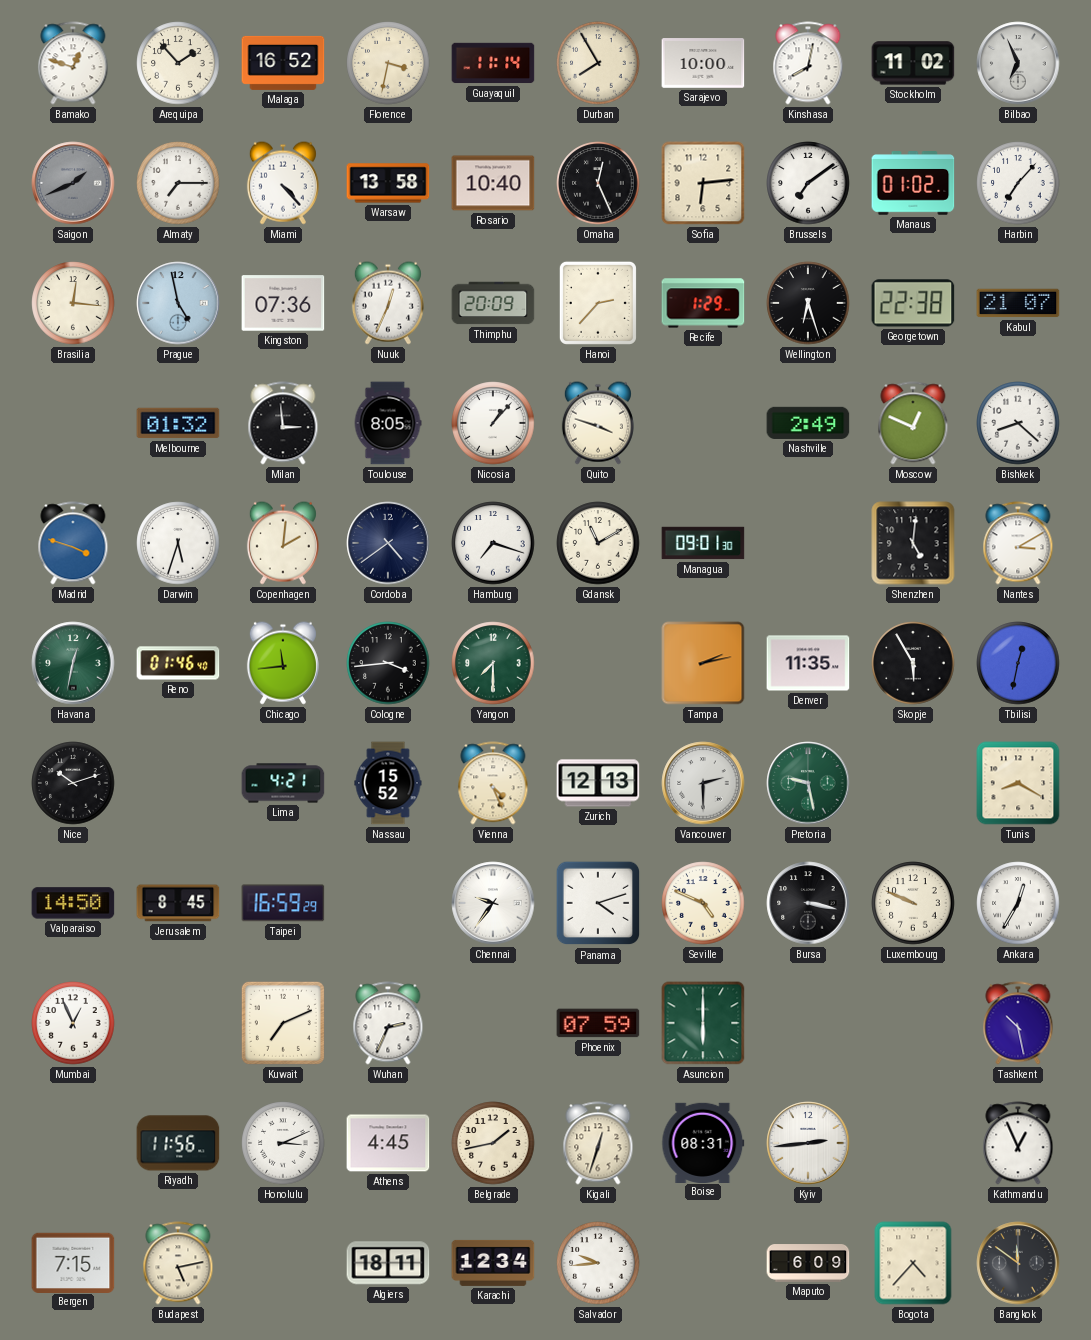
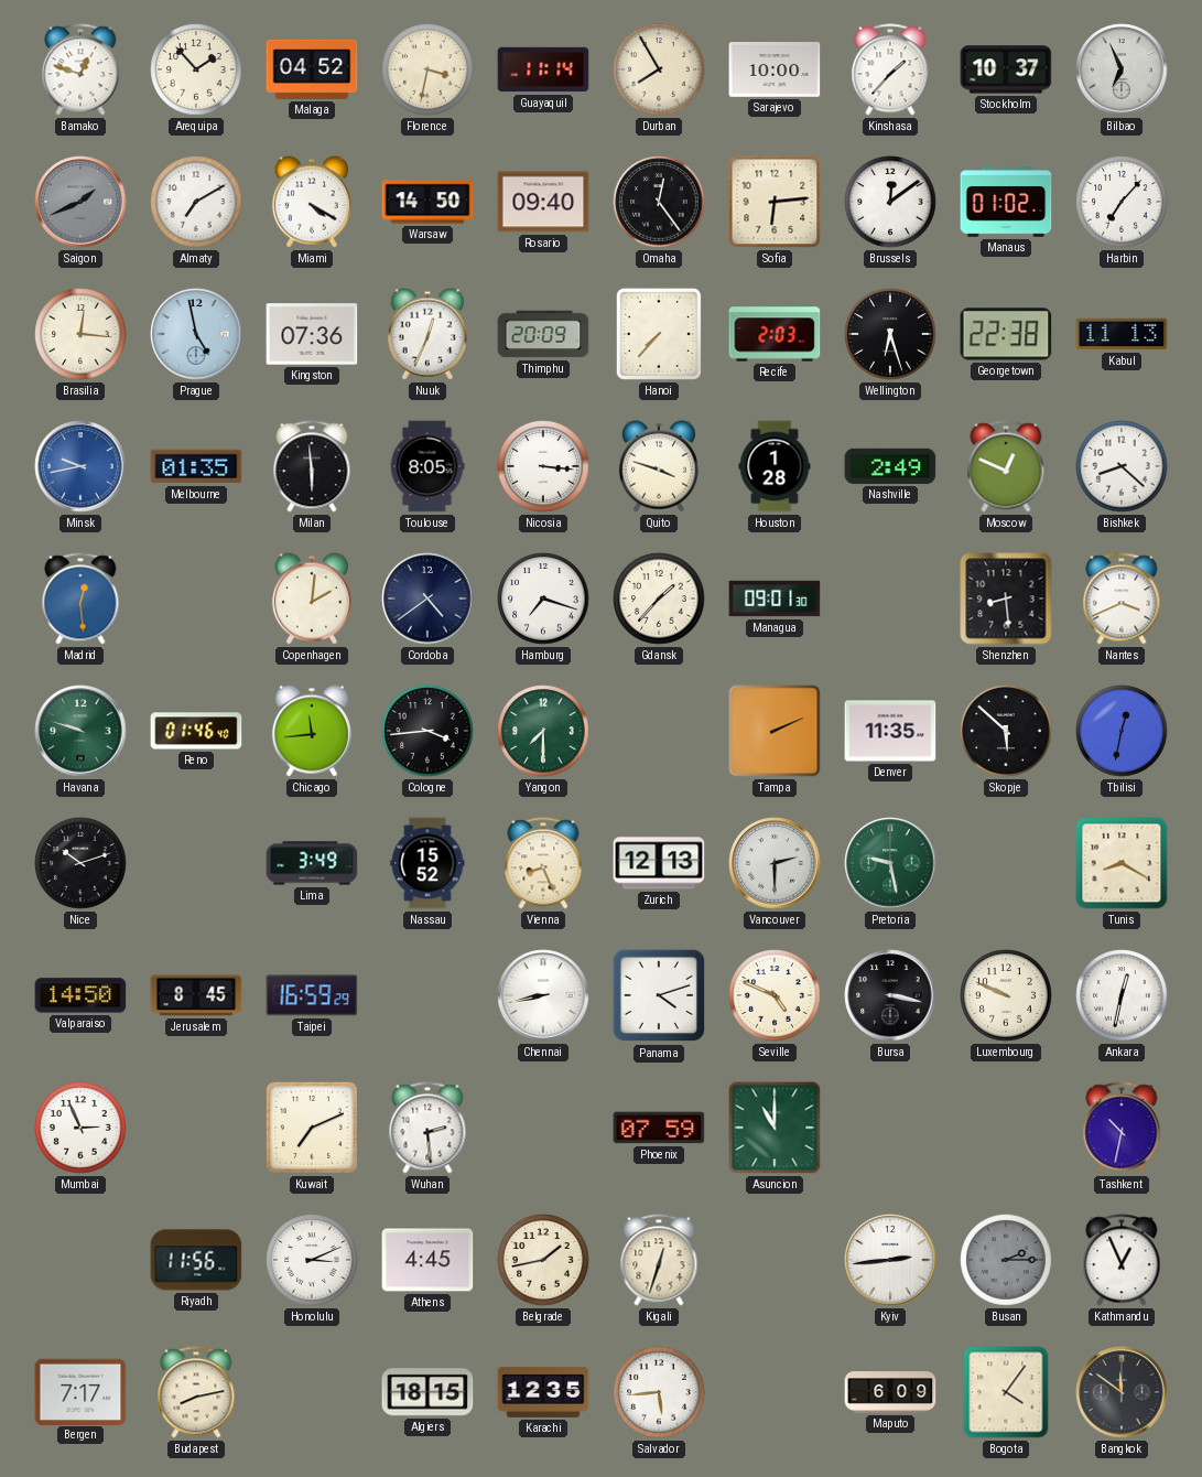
Malaga: 16:52 -> 04:52 (312, 69)
Kinshasa: 8:02 -> 1:37 (890, 69)
Stockholm: 11:02 -> 10:37 (1006, 69)
Almaty: 7:15 -> 7:10 (196, 202)
Miami: 4:23 -> 4:20 (312, 202)
Warsaw: 13:58 -> 14:50 (427, 202)
Rosario: 10:40 -> 09:40 (543, 202)
Omaha: 12:26 -> 12:24 (659, 202)
Brussels: 7:09 -> 12:09 (890, 202)
Hanoi: 2:37 -> 7:37 (659, 334)
Recife: 1:29 -> 2:03 (775, 334)
Kabul: 21:07 -> 11:13 (1122, 334)
Minsk: none -> 9:43 (80, 466)
Melbourne: 01:32 -> 01:35 (196, 466)
Milan: 2:59 -> 5:59 (312, 466)
Nicosia: 1:07 -> 3:16 (543, 466)
Houston: none -> 1:28 (775, 466)
Madrid: 3:48 -> 12:29 (80, 599)
Darwin: 5:33 -> none (178, 543)
Gdansk: 11:10 -> 1:37 (659, 599)
Shenzhen: 5:01 -> 8:29 (1006, 599)
Nantes: 3:10 -> 3:41 (1122, 599)
Havana: 12:32 -> 9:48 (80, 731)
Tampa: 2:13 -> 2:11 (775, 731)
Skopje: 5:55 -> 5:52 (1006, 731)
Lima: 4:21 -> 3:49 (312, 863)
Vienna: 4:26 -> 8:26 (543, 863)
Chennai: 9:36 -> 8:43 (543, 995)
Ankara: 12:35 -> 12:32 (1122, 995)
Mumbai: 12:56 -> 2:56 (80, 1128)
Wuhan: 2:34 -> 2:29 (427, 1128)
Asuncion: 6:00 -> 11:00 (775, 1128)
Tashkent: 10:28 -> 10:32 (1122, 1128)
Boise: 08:31 -> none (703, 1142)
Busan: none -> 2:15 (1006, 1260)
Bergen: 7:15 -> 7:17 (80, 1391)
Budapest: 5:13 -> 8:13 (196, 1392)
Algiers: 18:11 -> 18:15 (427, 1392)
Karachi: 12:34 -> 12:35 (543, 1392)
Salvador: 9:44 -> 5:44 (659, 1392)
Bogota: 4:37 -> 4:06 (1006, 1392)
